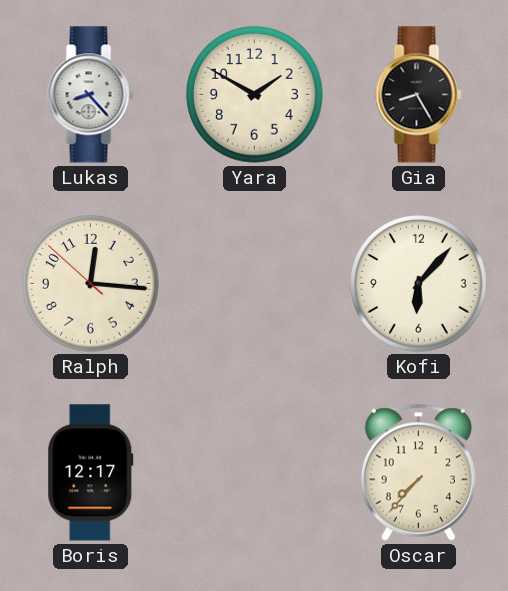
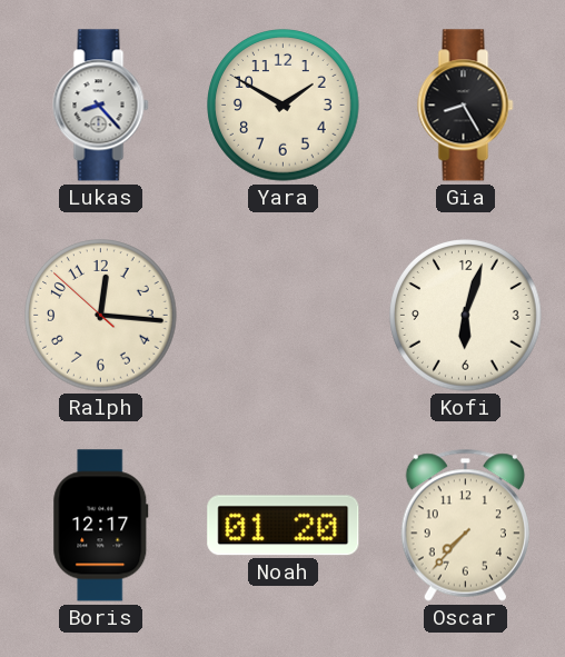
Kofi: 6:07 -> 6:03 (466, 316)
Noah: none -> 01:20 (284, 526)
